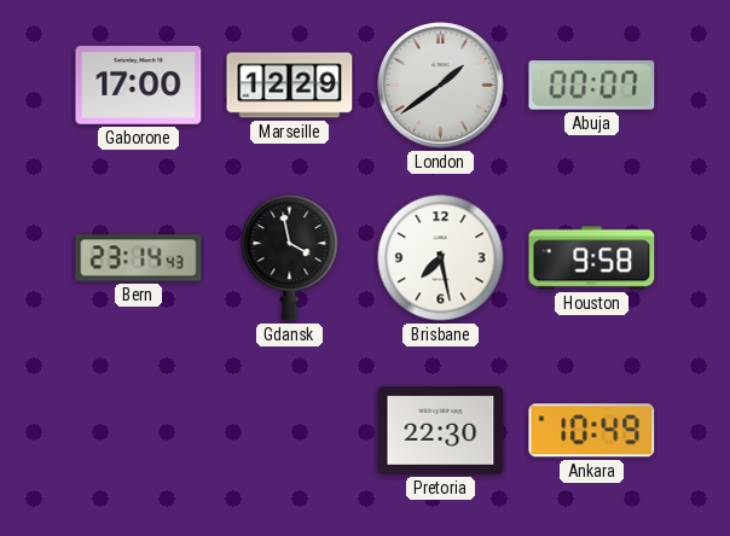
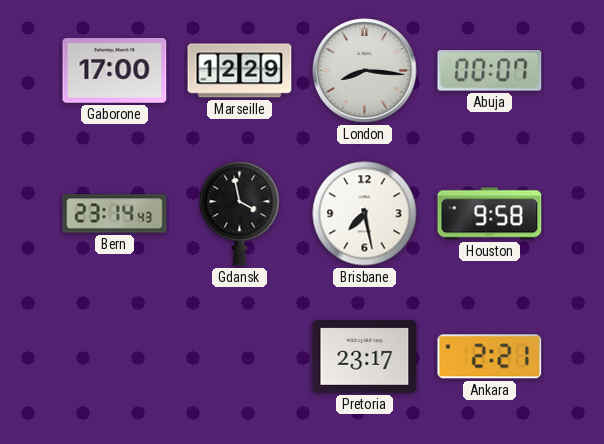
London: 1:39 -> 8:16 (365, 71)
Pretoria: 22:30 -> 23:17 (365, 357)
Ankara: 10:49 -> 2:21 (490, 357)
